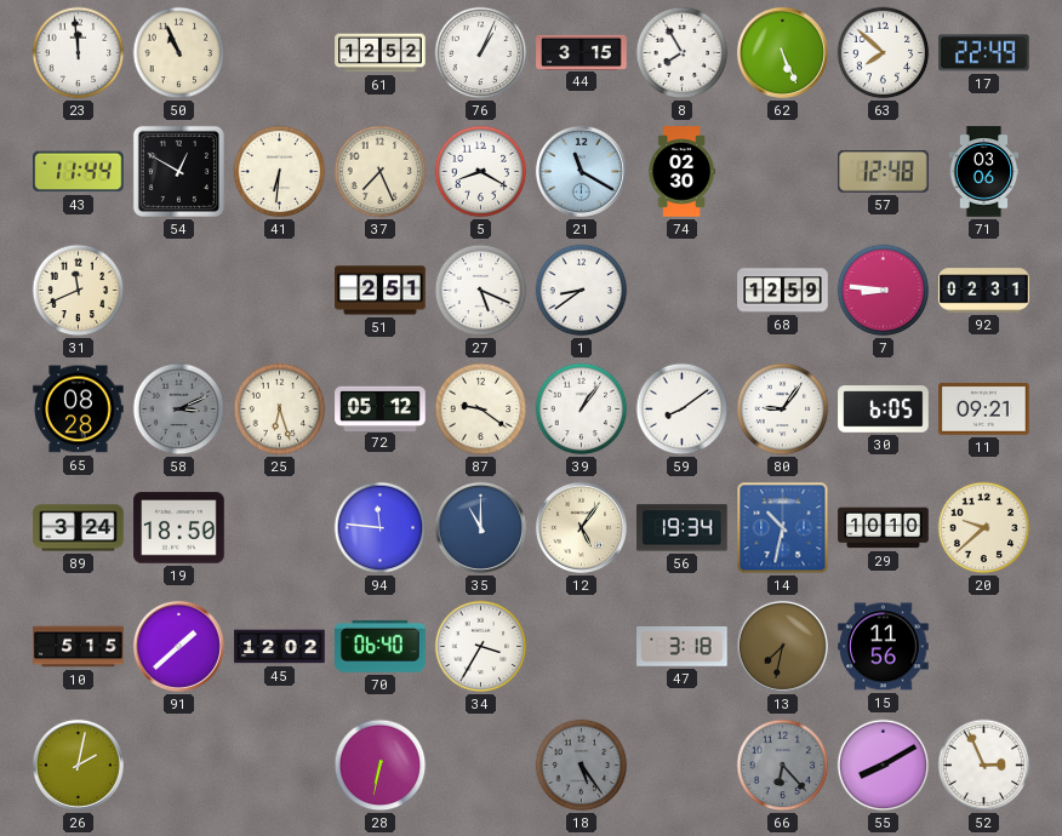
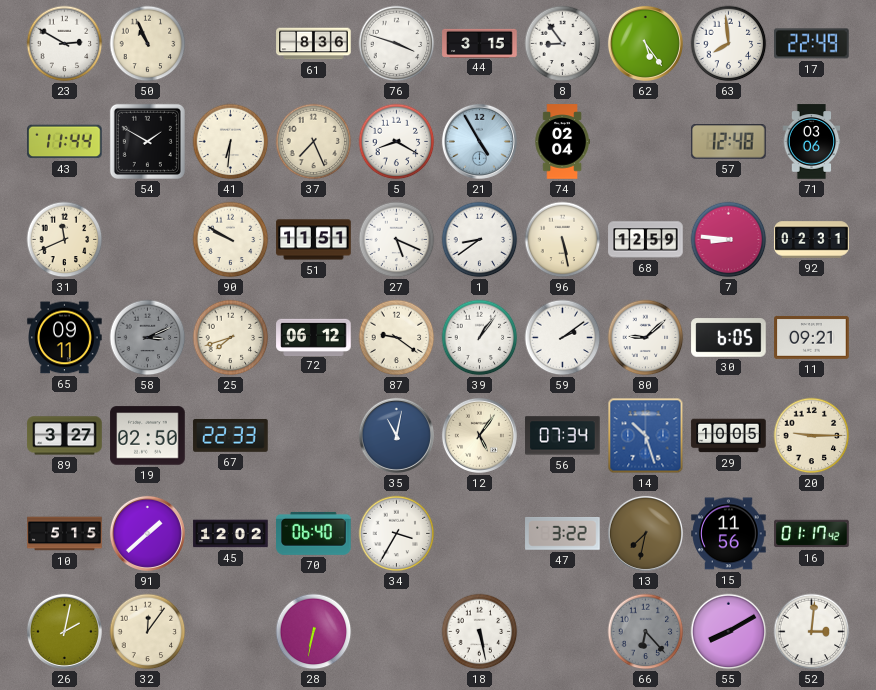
23: 11:59 -> 2:50 (65, 44)
61: 12:52 -> 8:36 (314, 44)
76: 1:04 -> 3:48 (397, 44)
8: 7:55 -> 8:54 (563, 44)
62: 5:26 -> 5:24 (645, 43)
63: 7:52 -> 7:59 (729, 44)
54: 12:50 -> 1:50 (147, 141)
21: 11:20 -> 4:55 (479, 141)
74: 02:30 -> 02:04 (562, 142)
90: none -> 9:50 (231, 240)
51: 2:51 -> 11:51 (314, 240)
96: none -> 5:28 (563, 240)
65: 08:28 -> 09:11 (65, 338)
25: 6:27 -> 7:42 (231, 338)
72: 05:12 -> 06:12 (314, 337)
59: 8:09 -> 2:09 (563, 338)
80: 9:06 -> 9:08 (646, 338)
89: 3:24 -> 3:27 (65, 436)
19: 18:50 -> 02:50 (148, 436)
67: none -> 22:33 (231, 435)
94: 11:46 -> none (381, 528)
35: 11:00 -> 11:02 (396, 435)
56: 19:34 -> 07:34 (563, 436)
14: 10:32 -> 10:27 (646, 436)
29: 10:10 -> 10:05 (729, 436)
20: 9:38 -> 9:15 (812, 436)
47: 3:18 -> 3:22 (563, 534)
16: none -> 01:17 (812, 534)
32: none -> 12:06 (148, 632)
18: 5:24 -> 5:28 (480, 632)
18 dial: grey -> white (480, 632)
52: 2:56 -> 3:01 (812, 632)
